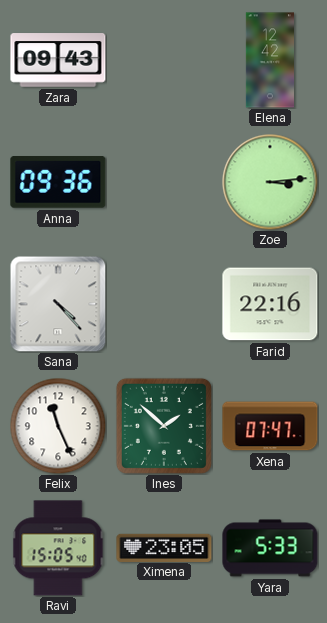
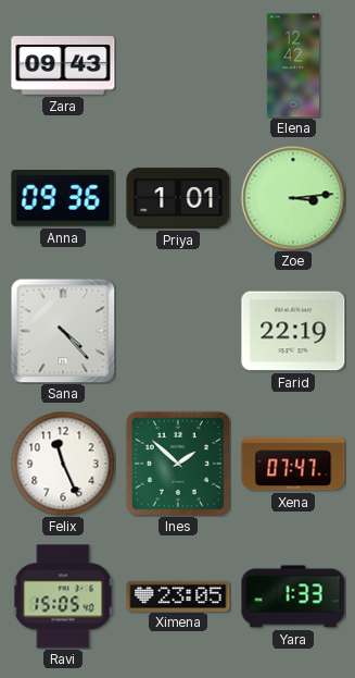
Priya: none -> 1:01 (178, 198)
Farid: 22:16 -> 22:19 (293, 331)
Yara: 5:33 -> 1:33 (293, 596)
